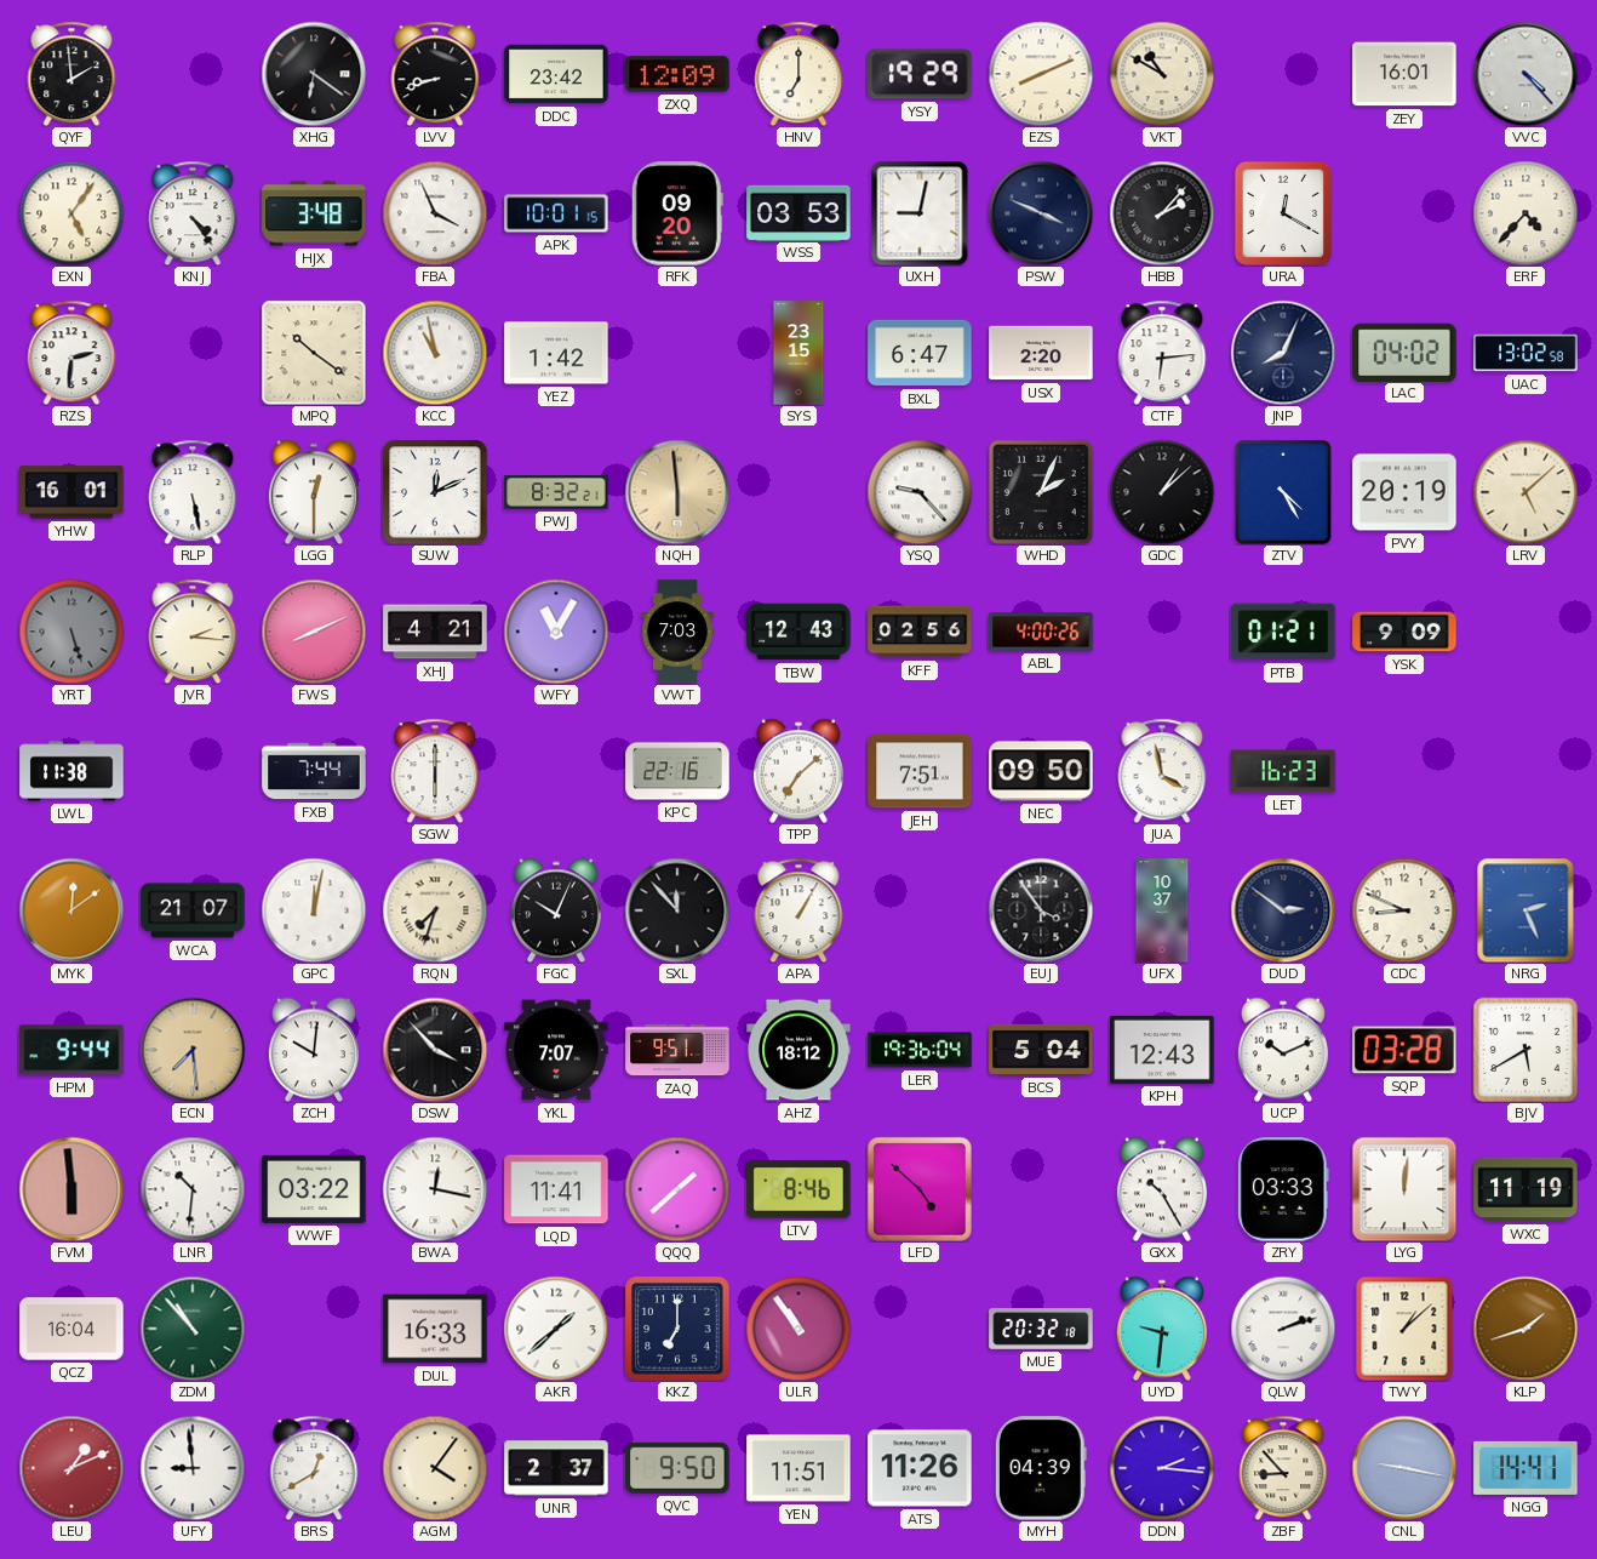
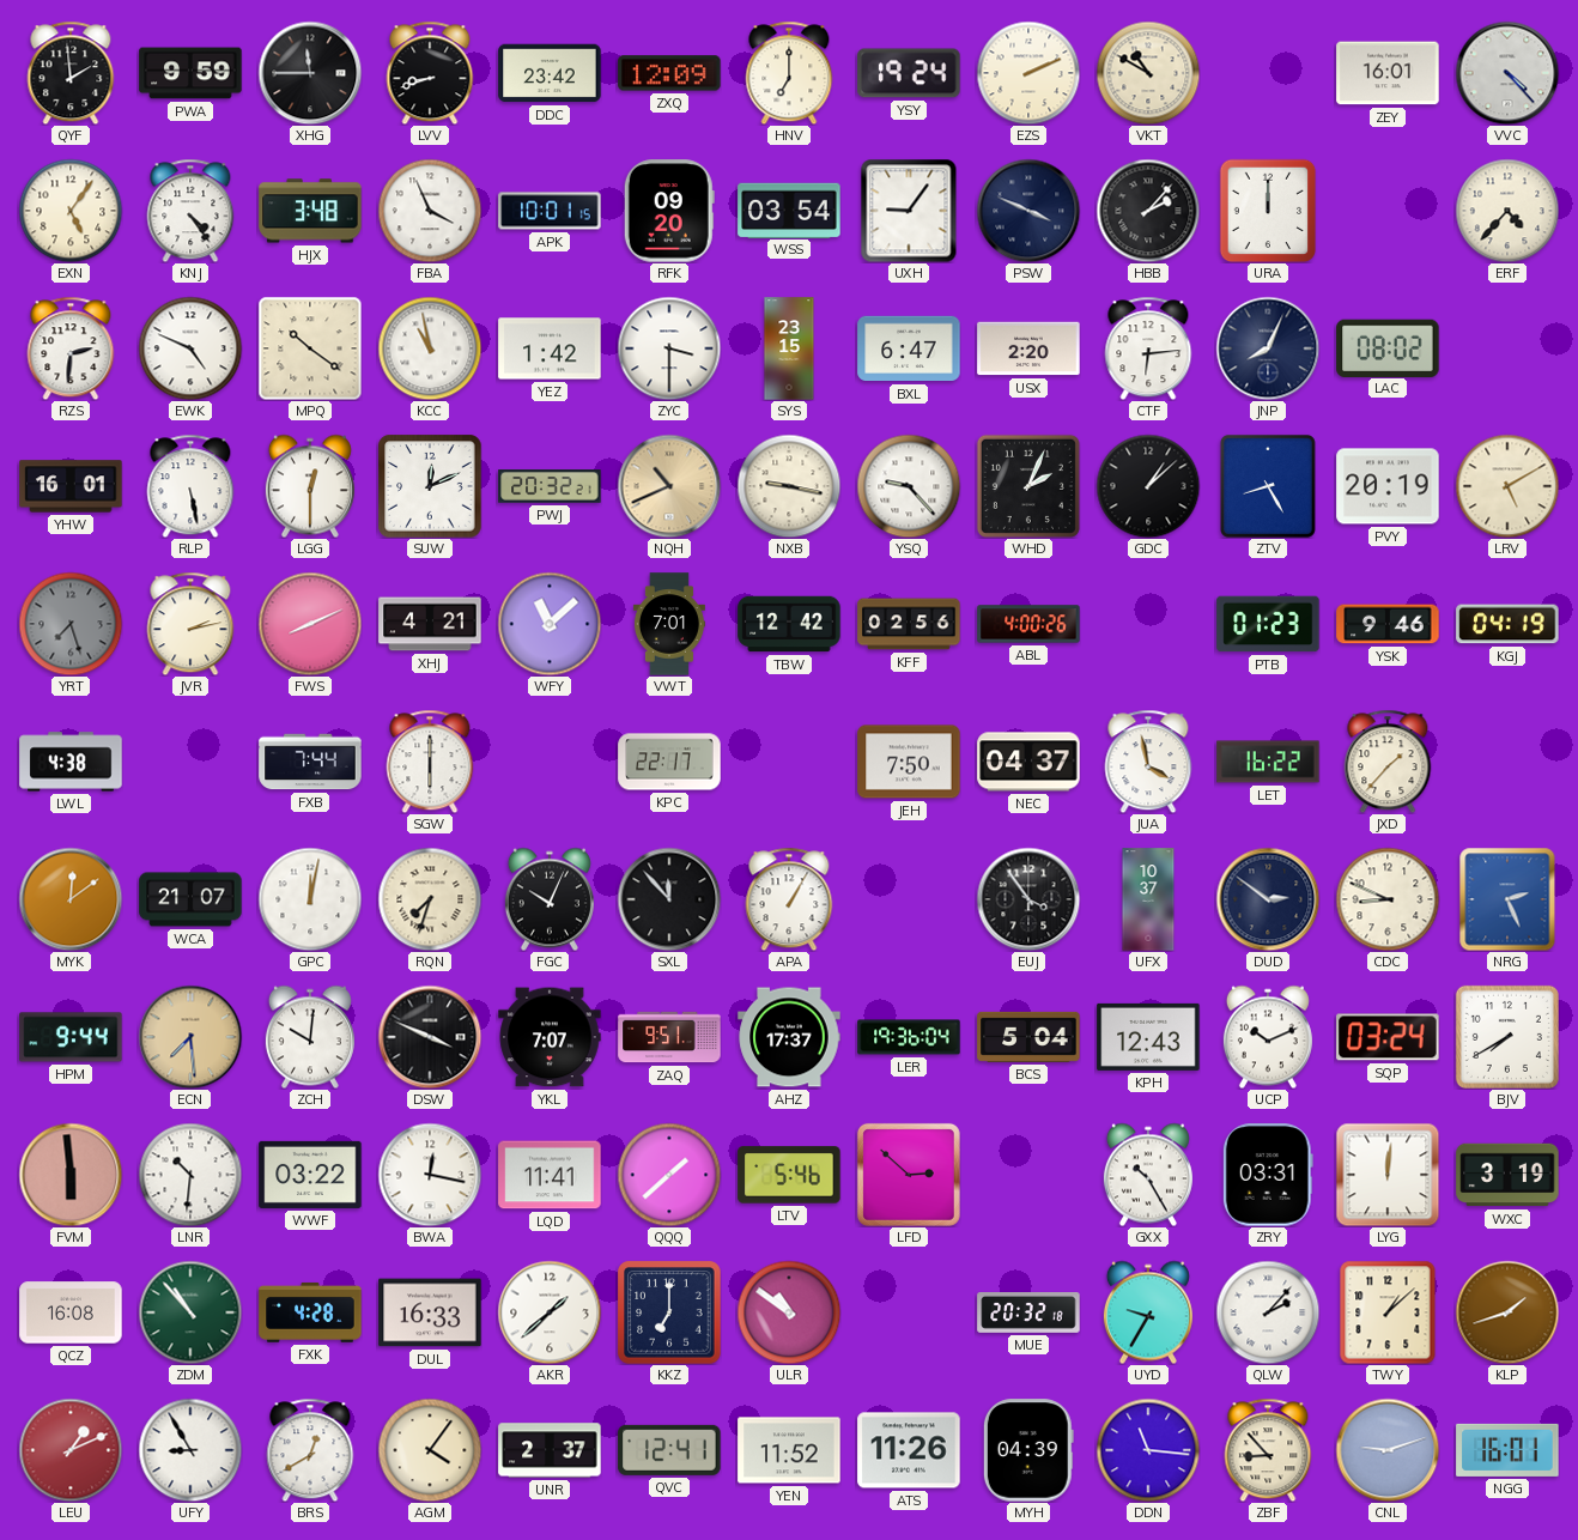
PWA: none -> 9:59 (190, 73)
XHG: 6:21 -> 11:45 (310, 73)
YSY: 19:29 -> 19:24 (909, 73)
EZS: 8:11 -> 2:11 (1028, 73)
WSS: 03:53 -> 03:54 (789, 210)
UXH: 9:02 -> 9:06 (909, 211)
URA: 12:20 -> 12:00 (1268, 211)
EWK: none -> 4:49 (190, 348)
ZYC: none -> 3:30 (669, 348)
LAC: 04:02 -> 08:02 (1388, 347)
UAC: 13:02 -> none (1526, 353)
PWJ: 8:32 -> 20:32 (550, 486)
NQH: 5:59 -> 10:41 (669, 486)
NXB: none -> 9:17 (789, 486)
ZTV: 4:25 -> 8:25 (1268, 486)
LRV: 5:08 -> 5:10 (1507, 486)
YRT: 5:27 -> 7:27 (71, 624)
JVR: 2:16 -> 2:13 (190, 624)
WFY: 11:05 -> 11:08 (550, 624)
VWT: 7:03 -> 7:01 (669, 624)
TBW: 12:43 -> 12:42 (789, 624)
PTB: 01:21 -> 01:23 (1268, 624)
YSK: 9:09 -> 9:46 (1388, 624)
KGJ: none -> 04:19 (1507, 624)
LWL: 11:38 -> 4:38 (71, 762)
KPC: 22:16 -> 22:17 (669, 762)
TPP: 7:08 -> none (799, 771)
JEH: 7:51 -> 7:50 (909, 762)
NEC: 09:50 -> 04:37 (1028, 762)
LET: 16:23 -> 16:22 (1268, 762)
JXD: none -> 1:37 (1388, 762)
DSW: 3:53 -> 3:49 (430, 1037)
AHZ: 18:12 -> 17:37 (789, 1037)
SQP: 03:28 -> 03:24 (1388, 1037)
BJV: 5:40 -> 7:40 (1507, 1037)
LTV: 8:46 -> 5:46 (789, 1175)
LFD: 4:52 -> 2:52 (909, 1175)
ZRY: 03:33 -> 03:31 (1268, 1175)
WXC: 11:19 -> 3:19 (1507, 1175)
QCZ: 16:04 -> 16:08 (71, 1312)
FXK: none -> 4:28 (310, 1312)
ULR: 10:54 -> 10:51 (789, 1312)
UYD: 9:31 -> 9:35 (1148, 1312)
QLW: 2:12 -> 2:07 (1268, 1312)
UFY: 8:59 -> 8:55 (190, 1450)
QVC: 9:50 -> 12:41 (669, 1450)
YEN: 11:51 -> 11:52 (789, 1450)
DDN: 2:16 -> 11:16 (1148, 1450)
CNL: 9:17 -> 9:12 (1388, 1450)
NGG: 14:41 -> 16:01 (1507, 1450)
